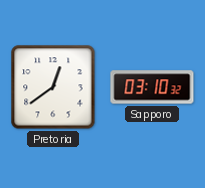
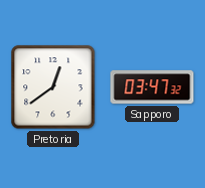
Sapporo: 03:10 -> 03:47 (152, 87)
